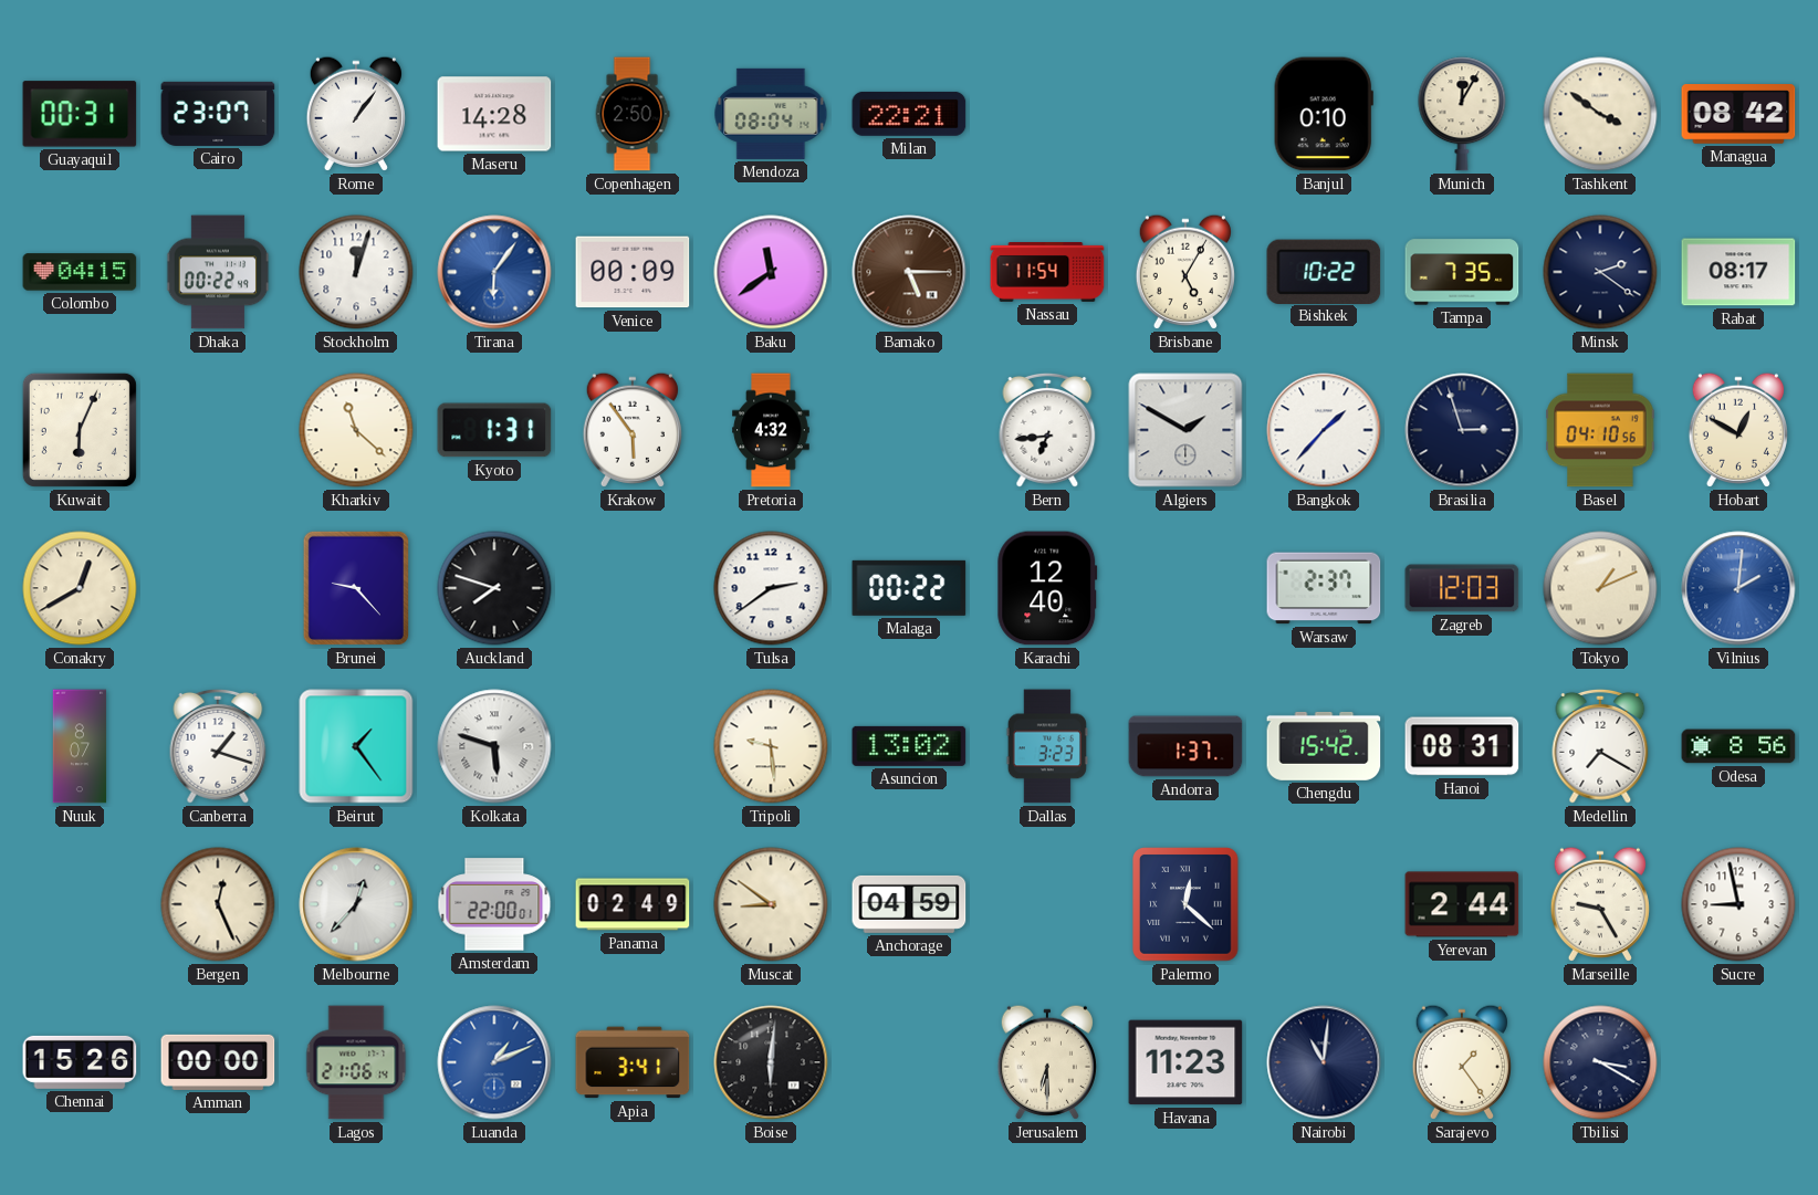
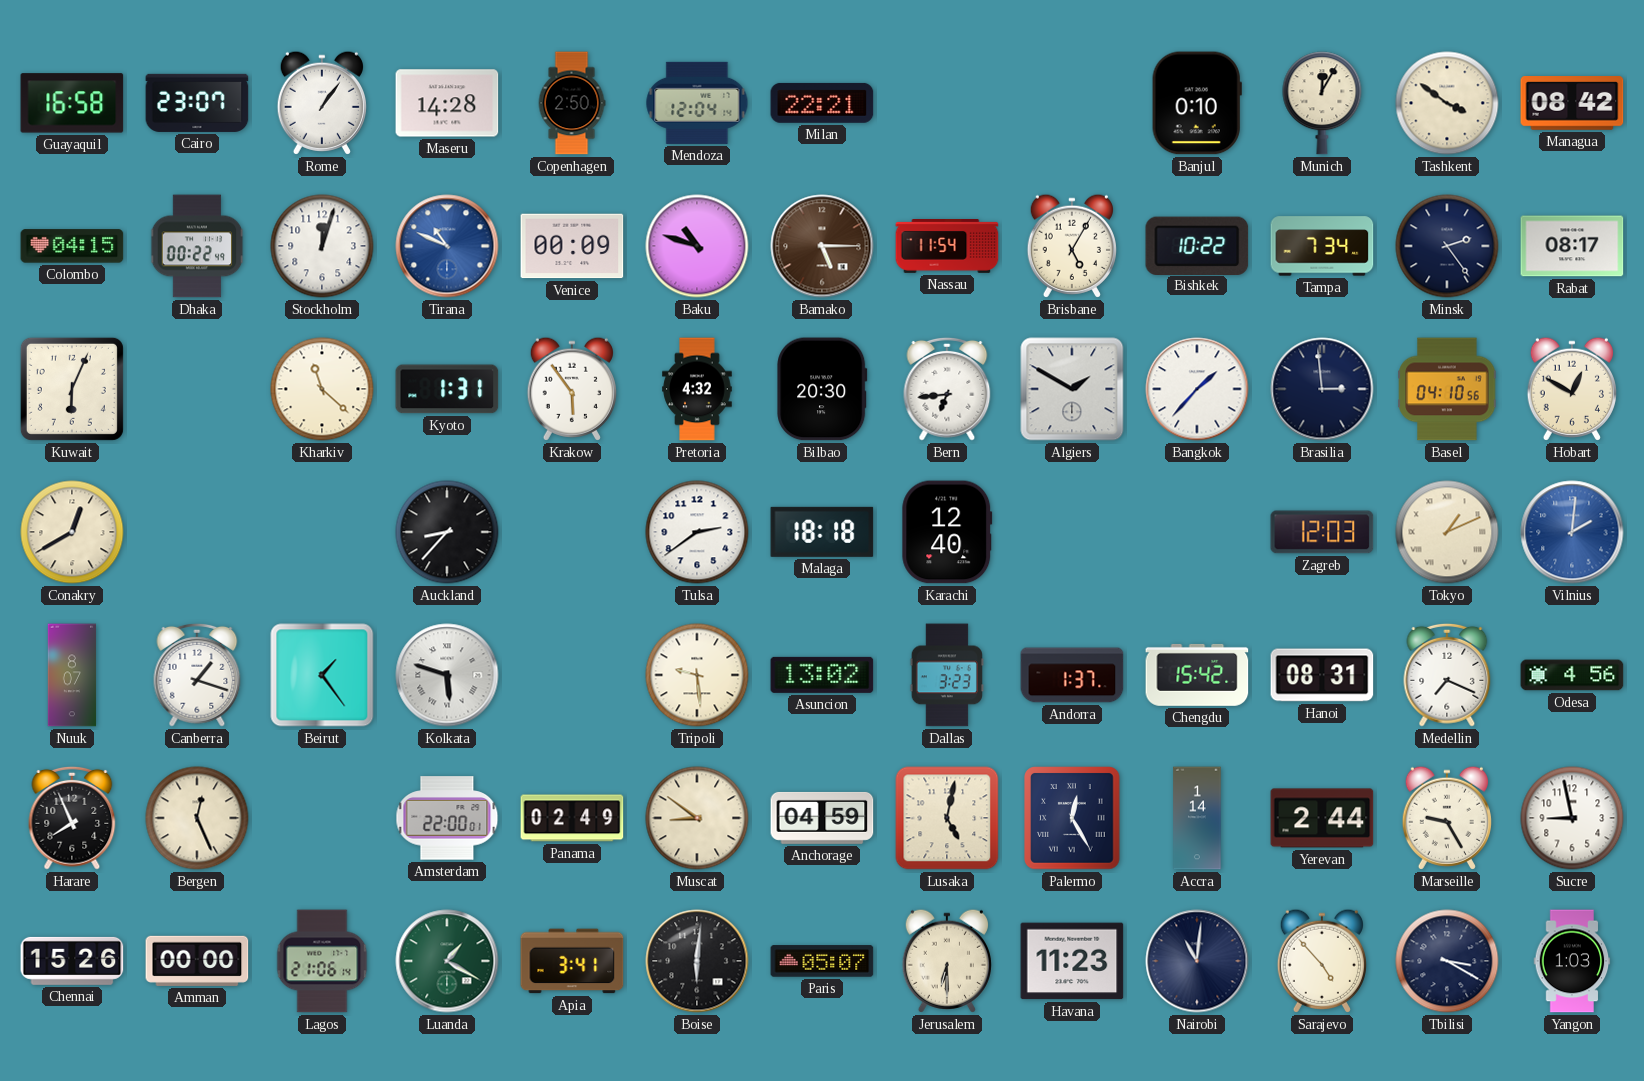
Guayaquil: 00:31 -> 16:58 (72, 103)
Mendoza: 08:04 -> 12:04 (697, 103)
Tirana: 6:06 -> 10:49 (447, 246)
Baku: 11:39 -> 10:48 (697, 246)
Tampa: 7:35 -> 7:34 (1322, 246)
Minsk: 2:21 -> 2:24 (1447, 246)
Bilbao: none -> 20:30 (822, 389)
Brasilia: 2:57 -> 2:59 (1322, 389)
Brunei: 9:23 -> none (356, 588)
Auckland: 7:48 -> 8:37 (447, 532)
Malaga: 00:22 -> 18:18 (822, 532)
Warsaw: 2:37 -> none (1324, 588)
Medellin: 7:20 -> 7:19 (1447, 675)
Odesa: 8:56 -> 4:56 (1572, 675)
Harare: none -> 7:56 (72, 818)
Melbourne: 12:37 -> none (356, 904)
Lusaka: none -> 5:02 (947, 818)
Palermo: 12:22 -> 12:25 (1073, 818)
Accra: none -> 1:14 (1197, 818)
Luanda: 1:11 -> 1:20 (447, 961)
Luanda dial: blue -> green (447, 961)
Paris: none -> 05:07 (822, 961)
Sarajevo: 1:24 -> 4:53 (1322, 961)
Yangon: none -> 1:03 (1572, 961)
